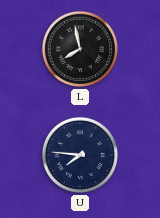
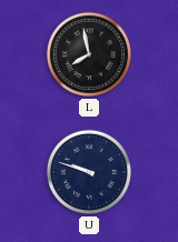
U: 7:46 -> 9:48 (89, 172)
